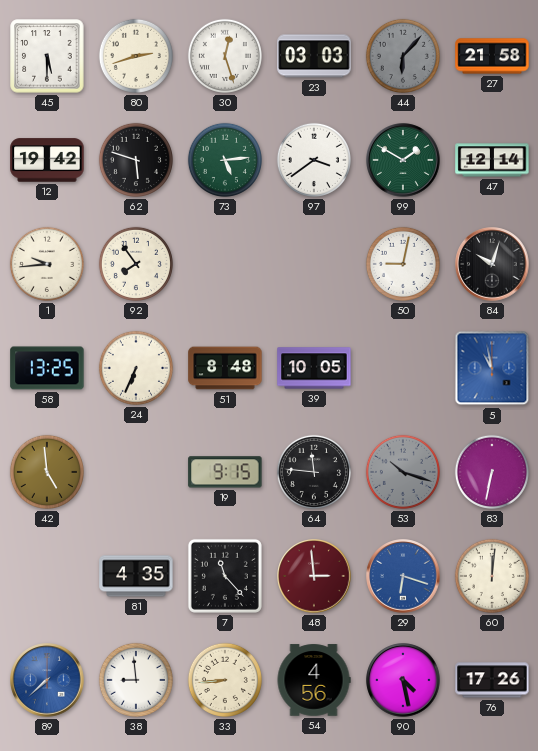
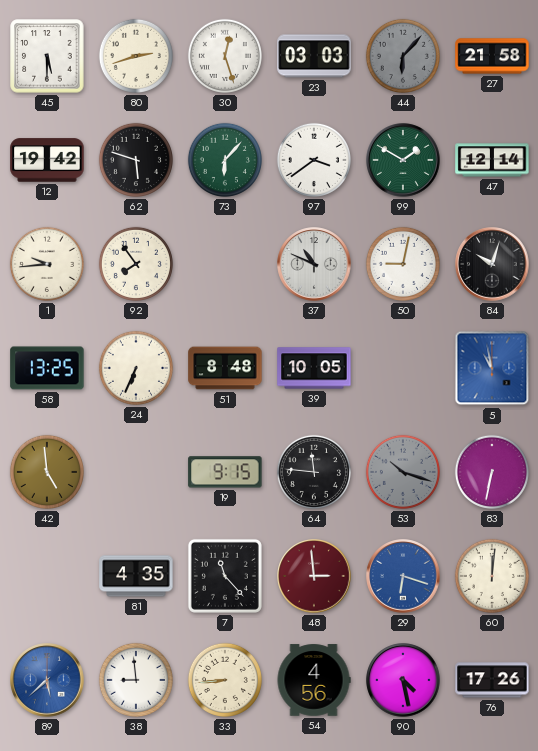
73: 5:14 -> 6:07 (225, 160)
37: none -> 10:49 (314, 264)
89: 7:38 -> 5:38 (47, 680)
